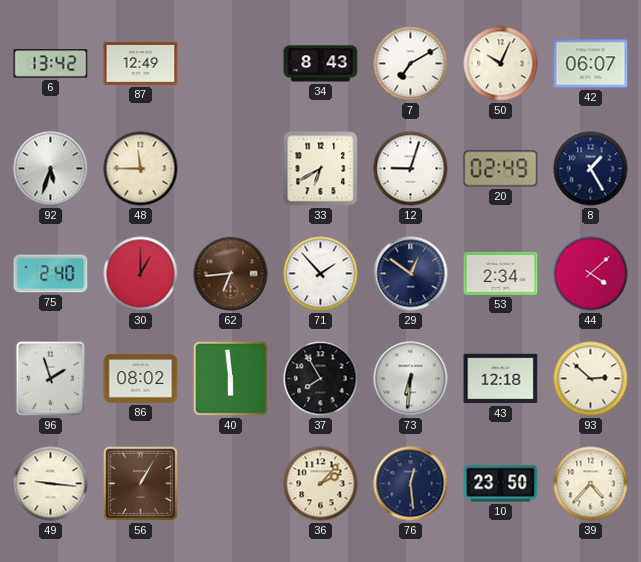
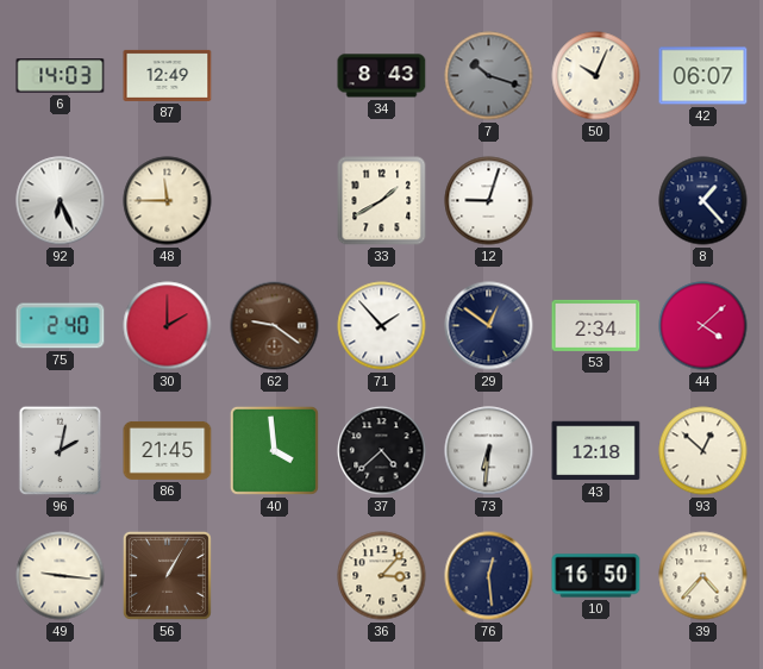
6: 13:42 -> 14:03 (61, 76)
7: 7:10 -> 10:18 (489, 76)
7 dial: white -> grey (489, 76)
92: 5:33 -> 6:26 (61, 201)
33: 6:40 -> 1:40 (382, 201)
20: 02:49 -> none (501, 169)
8: 1:25 -> 1:23 (703, 201)
30: 1:00 -> 2:00 (168, 326)
62: 6:44 -> 9:21 (275, 326)
96: 1:57 -> 2:02 (61, 451)
86: 08:02 -> 21:45 (168, 450)
40: 5:59 -> 3:59 (274, 450)
37: 7:55 -> 4:38 (382, 451)
93: 2:52 -> 12:52 (703, 451)
36: 2:07 -> 3:07 (382, 576)
10: 23:50 -> 16:50 (596, 576)
